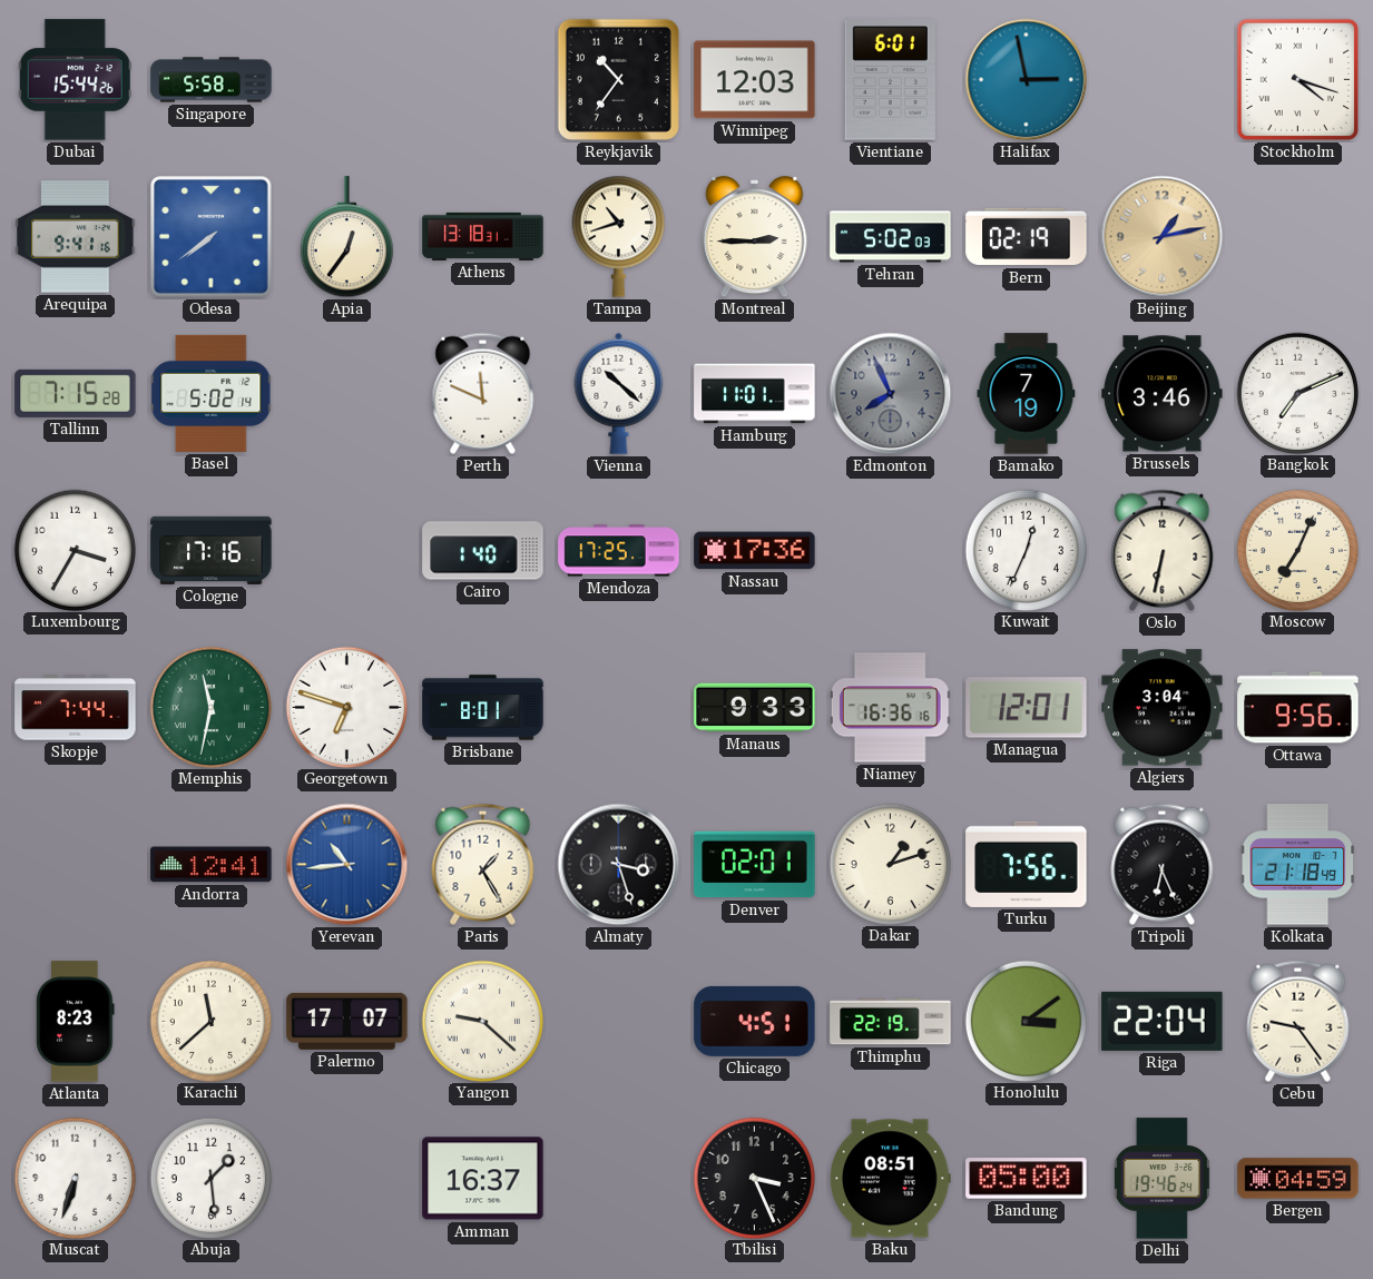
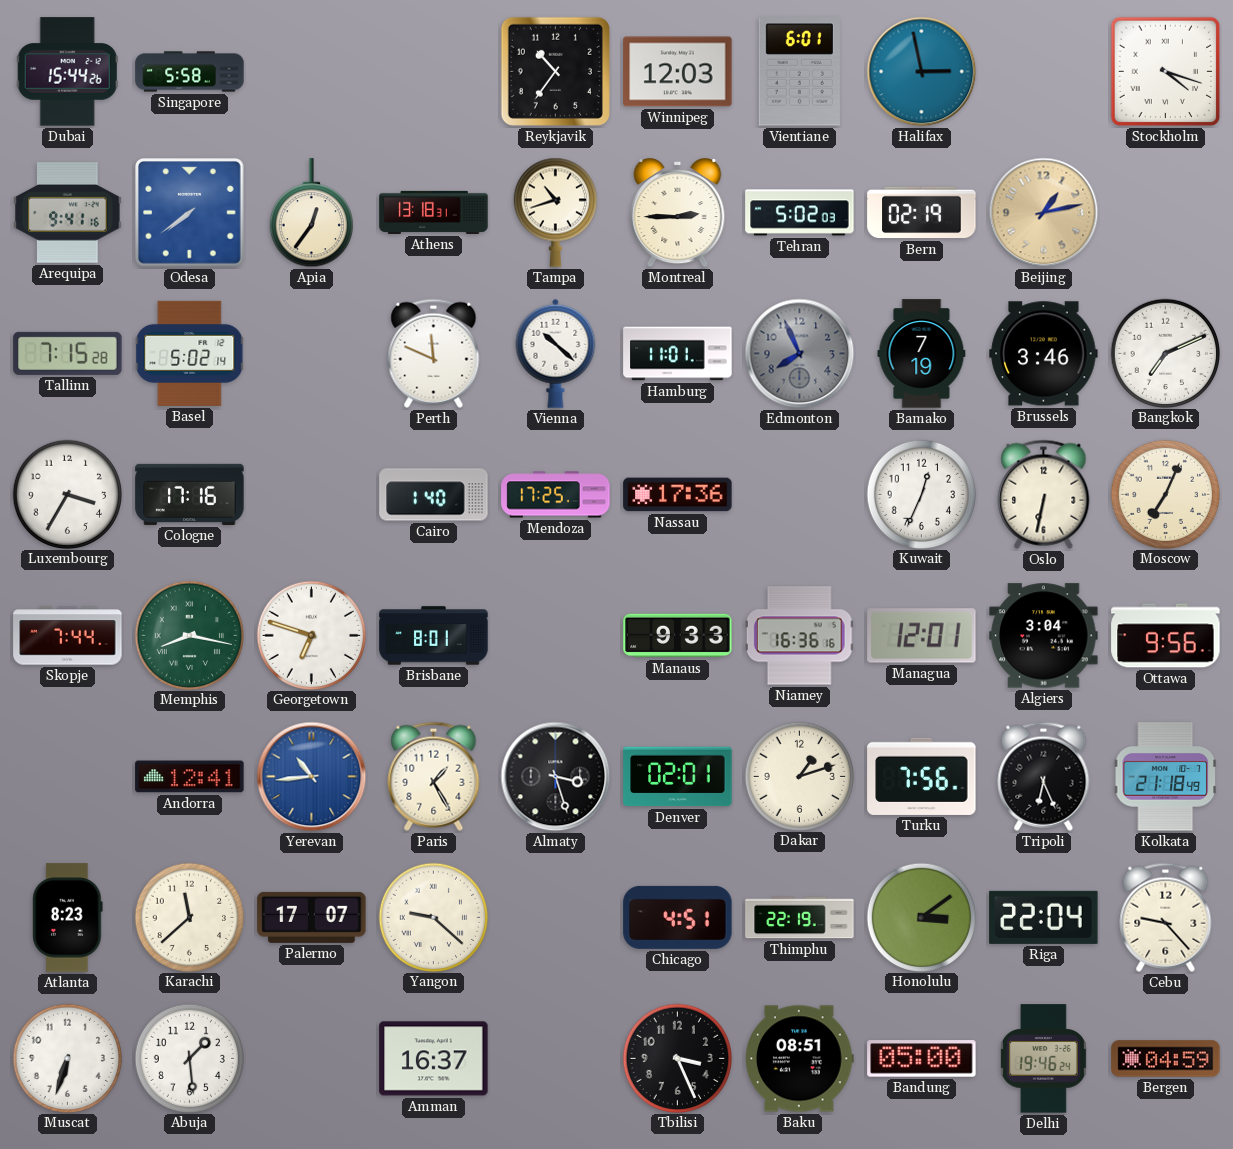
Memphis: 11:32 -> 8:17 (189, 635)
Cebu: 9:24 -> 9:23 (1166, 917)
